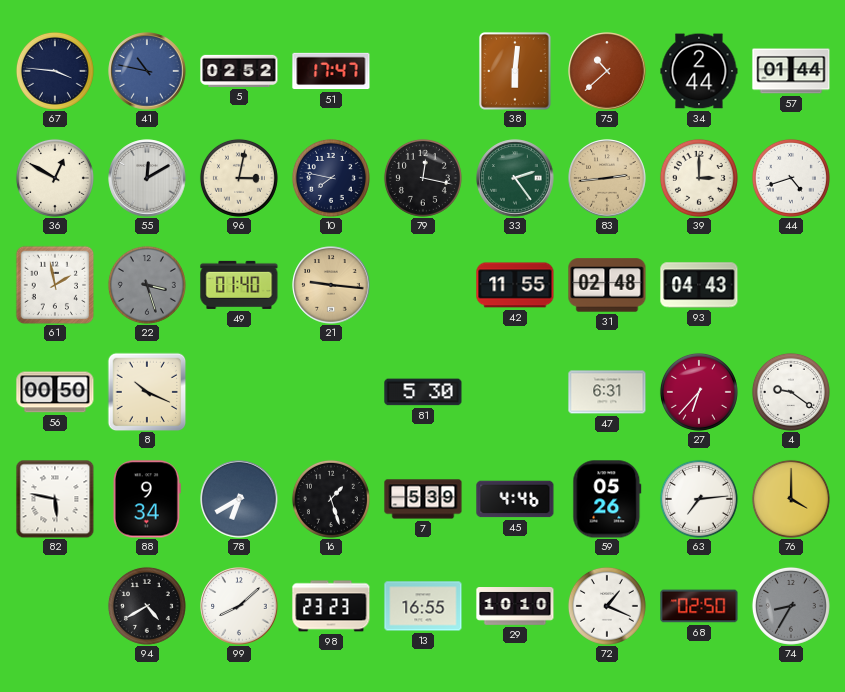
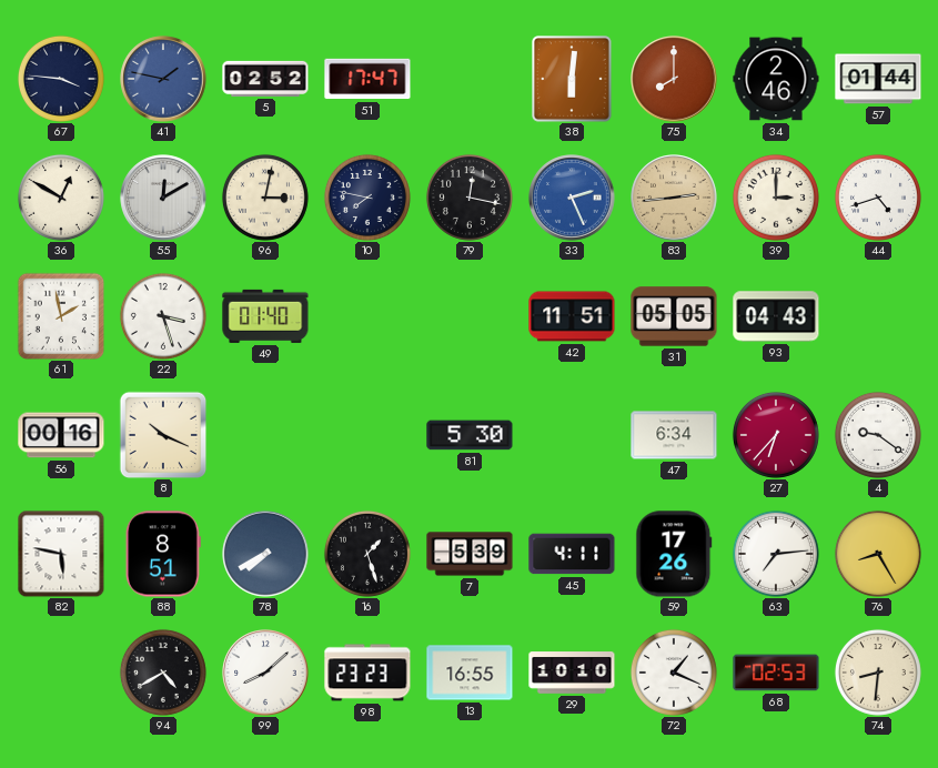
41: 10:47 -> 1:47 (163, 79)
75: 10:38 -> 8:00 (674, 79)
34: 2:44 -> 2:46 (776, 79)
33: 2:24 -> 2:26 (572, 198)
33 dial: green -> blue (572, 198)
22 dial: grey -> white (163, 316)
21: 9:16 -> none (331, 285)
42: 11:55 -> 11:51 (572, 316)
31: 02:48 -> 05:05 (674, 316)
56: 00:50 -> 00:16 (61, 435)
47: 6:31 -> 6:34 (674, 435)
88: 9:34 -> 8:51 (163, 554)
78: 6:40 -> 7:40 (265, 554)
45: 4:46 -> 4:11 (572, 554)
59: 05:26 -> 17:26 (674, 554)
76: 4:00 -> 8:25 (878, 554)
68: 02:50 -> 02:53 (776, 673)
74: 8:35 -> 8:31 (878, 673)
74 dial: grey -> cream (878, 673)
